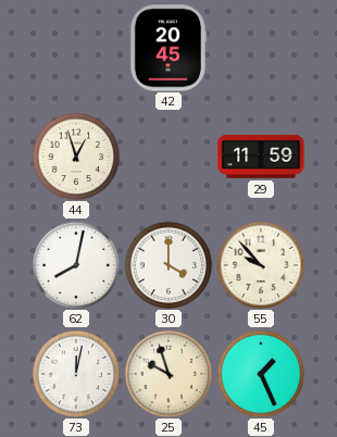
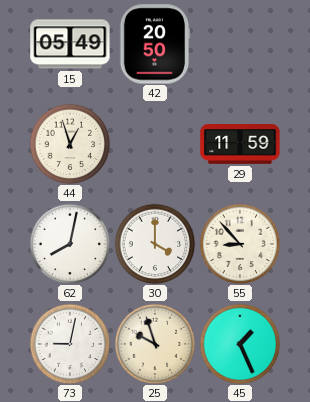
15: none -> 05:49 (70, 44)
42: 20:45 -> 20:50 (155, 44)
55: 9:53 -> 8:53 (240, 244)
73: 12:02 -> 9:02 (70, 344)
